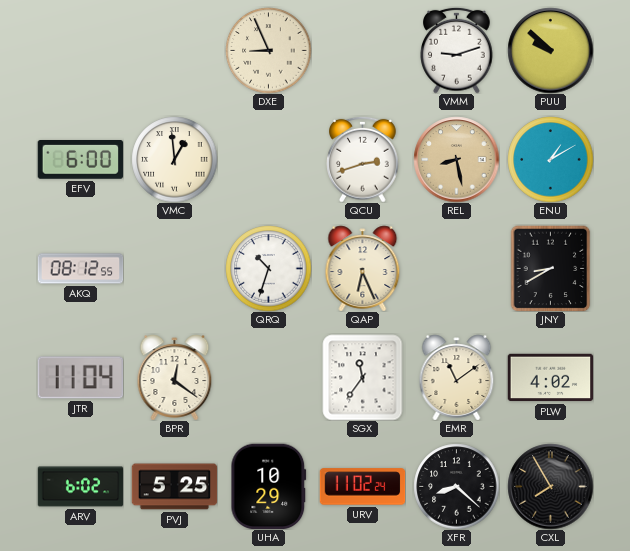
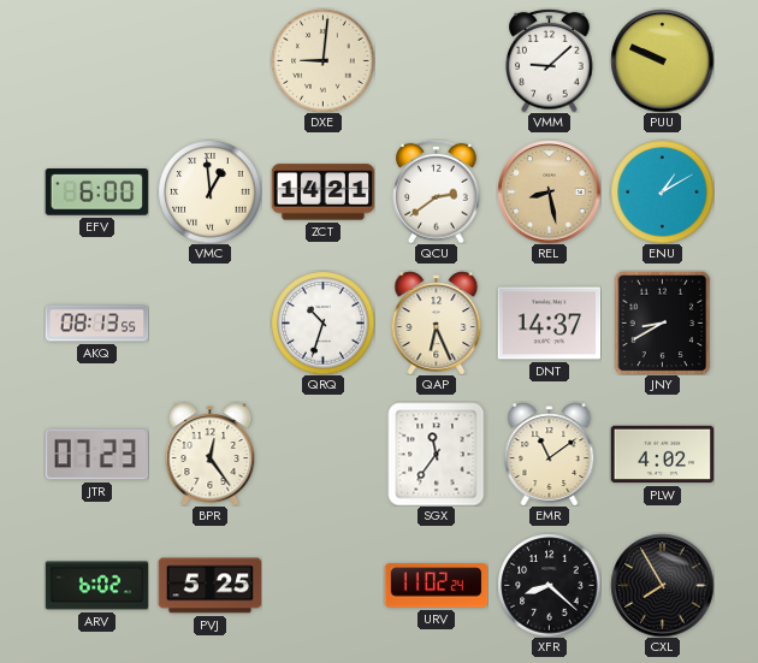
DXE: 8:56 -> 9:01 (322, 60)
VMM: 9:12 -> 9:08 (550, 60)
PUU: 9:52 -> 9:49 (662, 60)
ZCT: none -> 14:21 (322, 193)
QCU: 2:42 -> 2:39 (437, 191)
AKQ: 08:12 -> 08:13 (96, 324)
DNT: none -> 14:37 (549, 324)
JTR: 11:04 -> 07:23 (96, 455)
BPR: 12:21 -> 12:24 (211, 454)
UHA: 10:29 -> none (269, 486)
